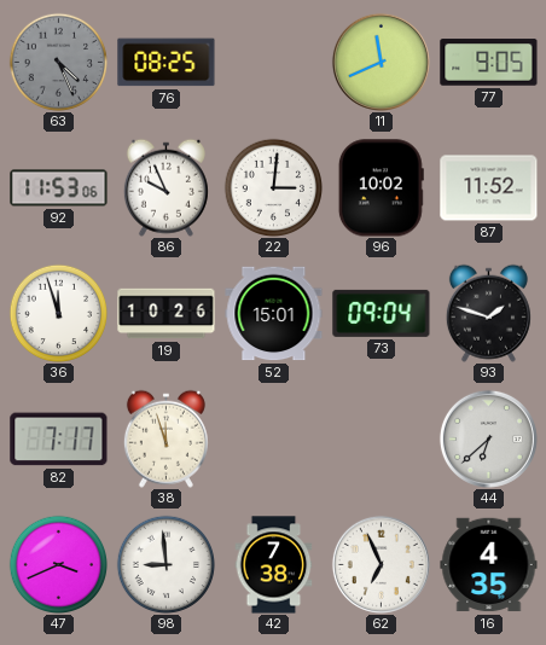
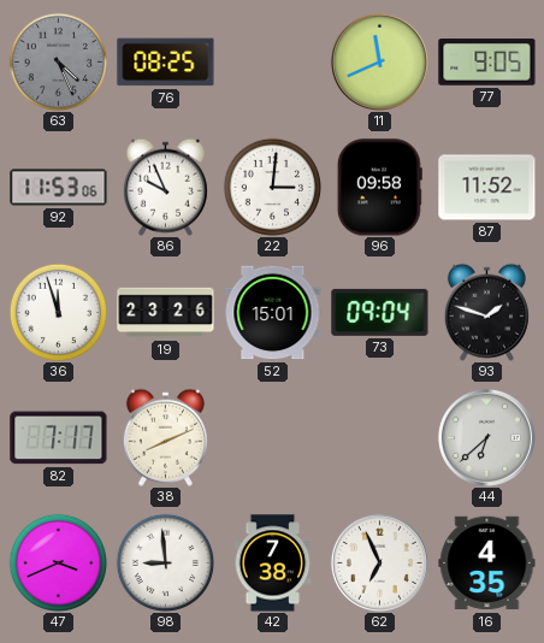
96: 10:02 -> 09:58 (379, 188)
19: 10:26 -> 23:26 (166, 313)
38: 11:57 -> 8:11 (165, 437)
